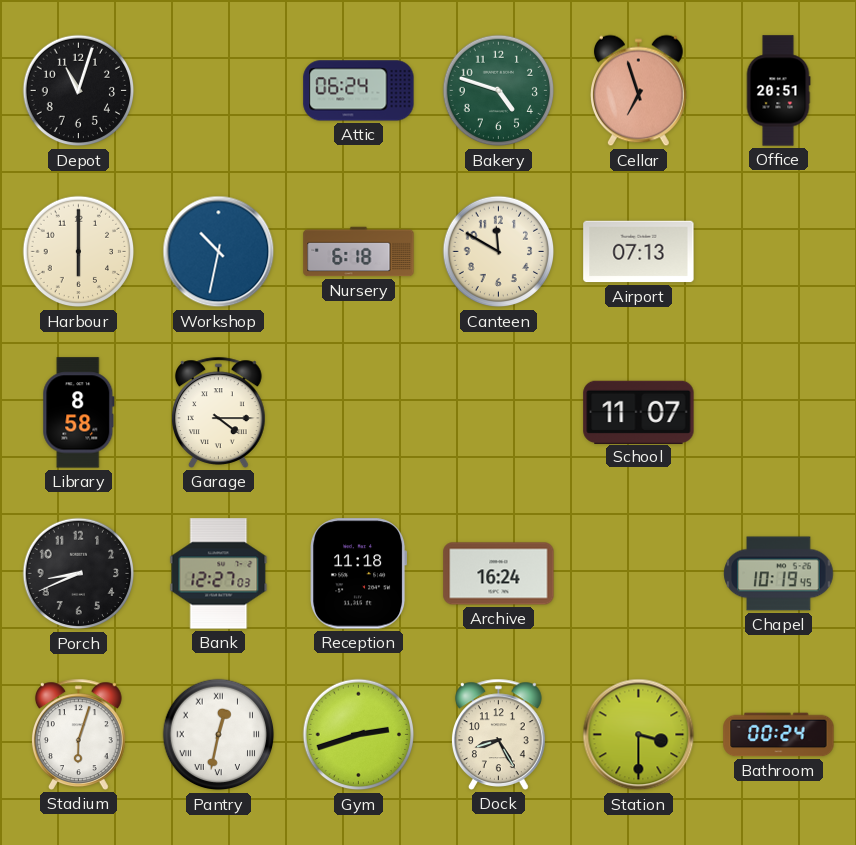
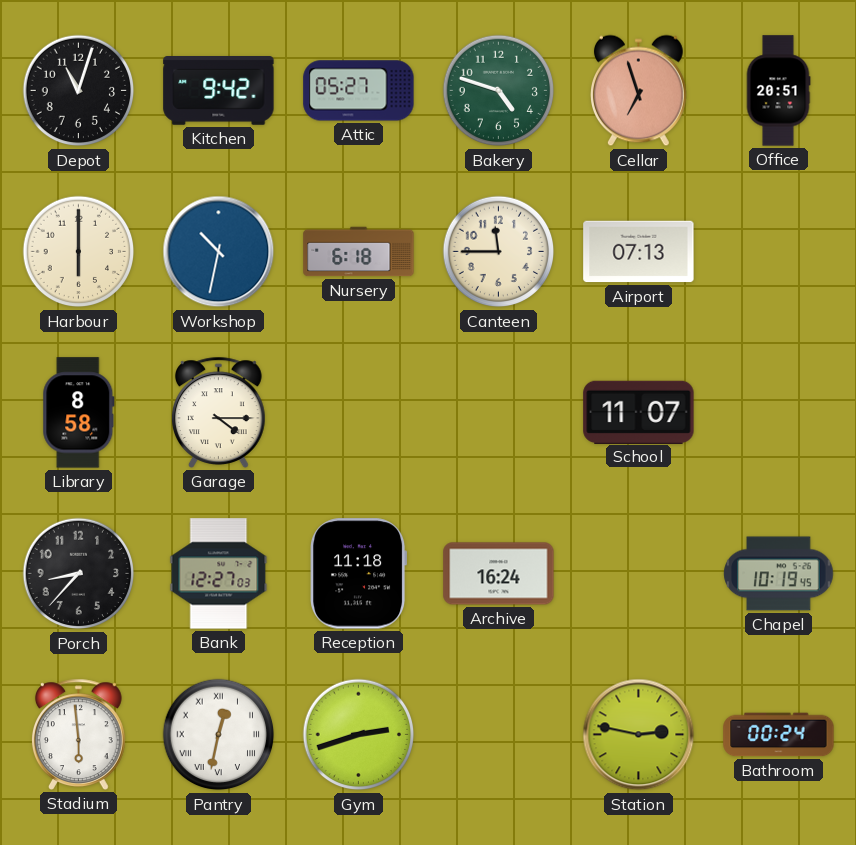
Kitchen: none -> 9:42 (219, 91)
Attic: 06:24 -> 05:27 (359, 91)
Canteen: 11:50 -> 11:45 (499, 252)
Porch: 8:41 -> 8:37 (79, 574)
Stadium: 6:03 -> 5:59 (78, 734)
Dock: 8:25 -> none (498, 734)
Station: 3:30 -> 2:47 (639, 735)
